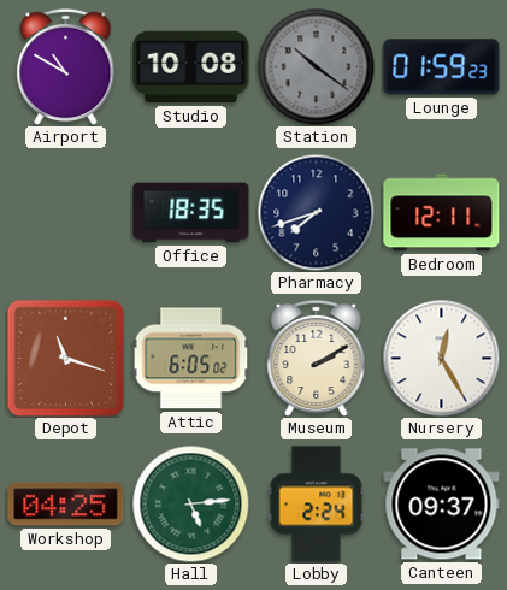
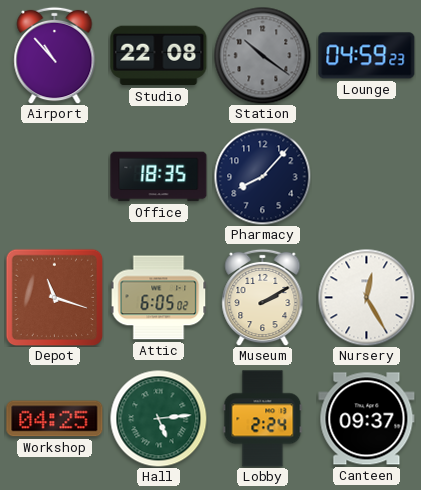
Airport: 10:50 -> 10:53 (55, 55)
Studio: 10:08 -> 22:08 (159, 56)
Lounge: 01:59 -> 04:59 (367, 56)
Pharmacy: 7:42 -> 8:07 (262, 176)
Bedroom: 12:11 -> none (442, 213)
